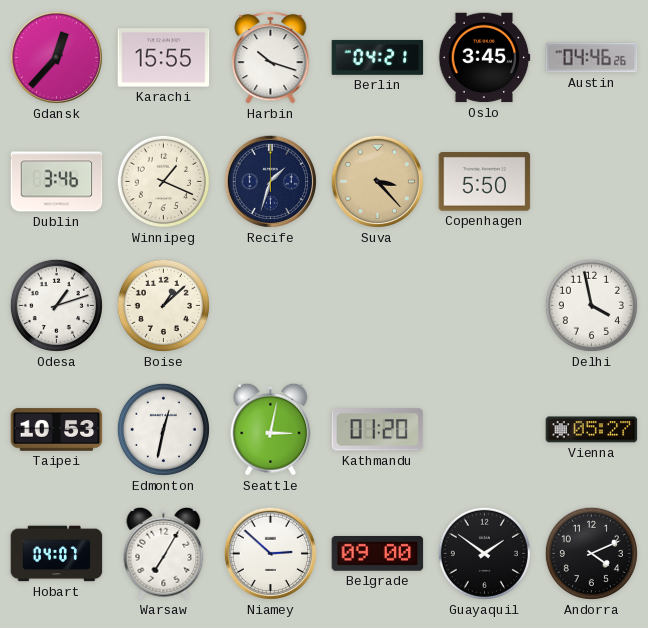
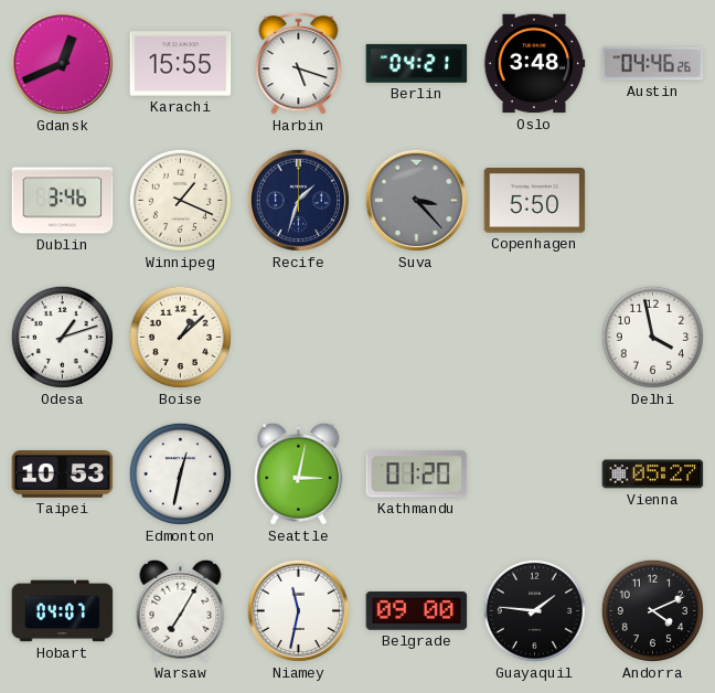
Gdansk: 12:37 -> 12:41 (62, 63)
Harbin: 10:18 -> 5:18 (299, 63)
Oslo: 3:45 -> 3:48 (534, 64)
Suva dial: champagne -> grey (416, 200)
Niamey: 2:52 -> 11:32 (298, 610)
Guayaquil: 1:51 -> 1:46 (534, 610)
